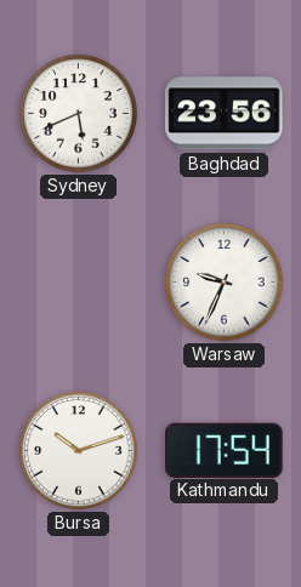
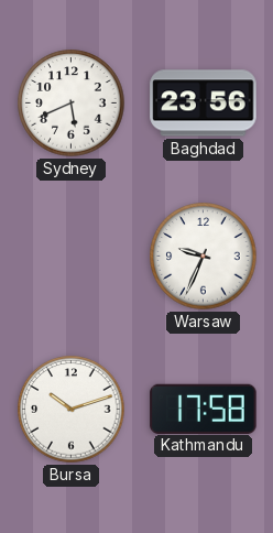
Kathmandu: 17:54 -> 17:58 (204, 409)
